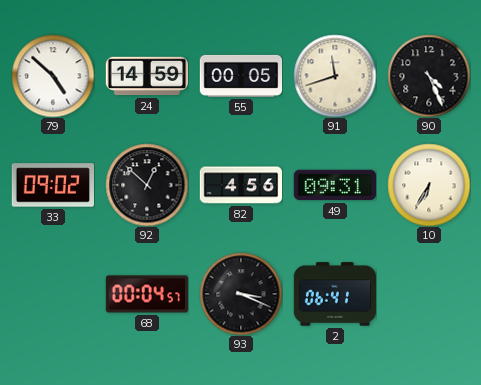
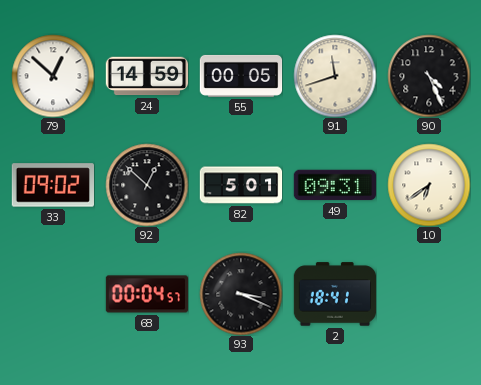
79: 4:52 -> 12:52 (53, 76)
82: 4:56 -> 5:01 (241, 185)
10: 6:35 -> 6:39 (429, 185)
2: 06:41 -> 18:41 (335, 294)
